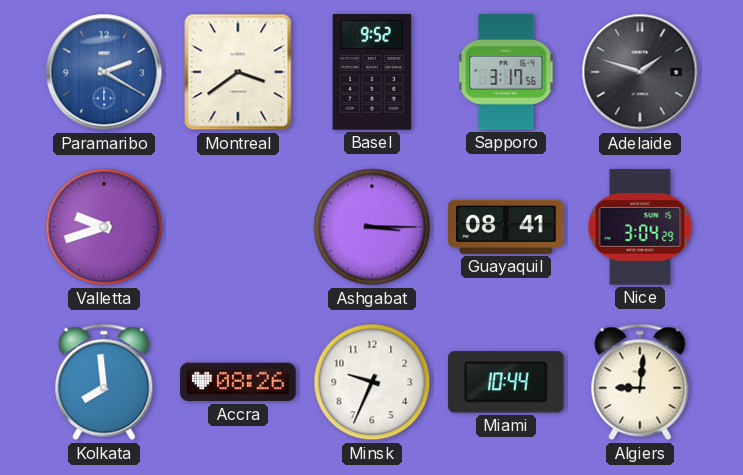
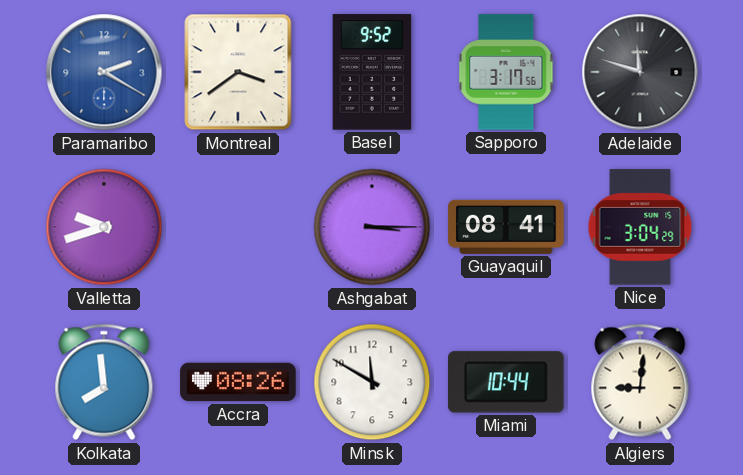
Adelaide: 1:48 -> 11:48 (640, 72)
Minsk: 9:34 -> 11:50 (372, 382)
